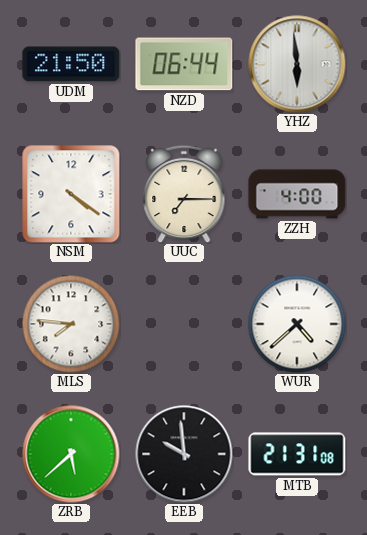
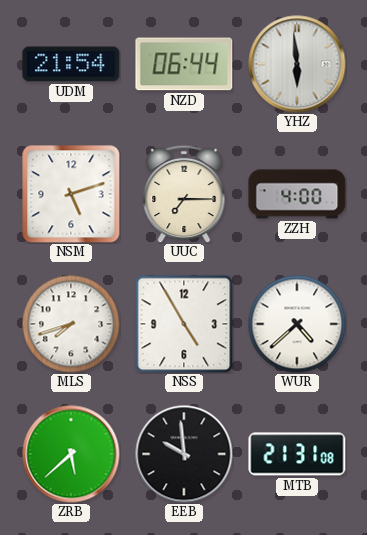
UDM: 21:50 -> 21:54 (71, 64)
NSM: 4:21 -> 5:12 (71, 194)
MLS: 7:46 -> 7:42 (71, 324)
NSS: none -> 4:55 (184, 324)
